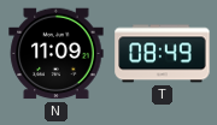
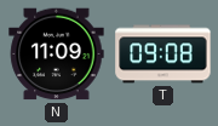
T: 08:49 -> 09:08 (163, 55)
